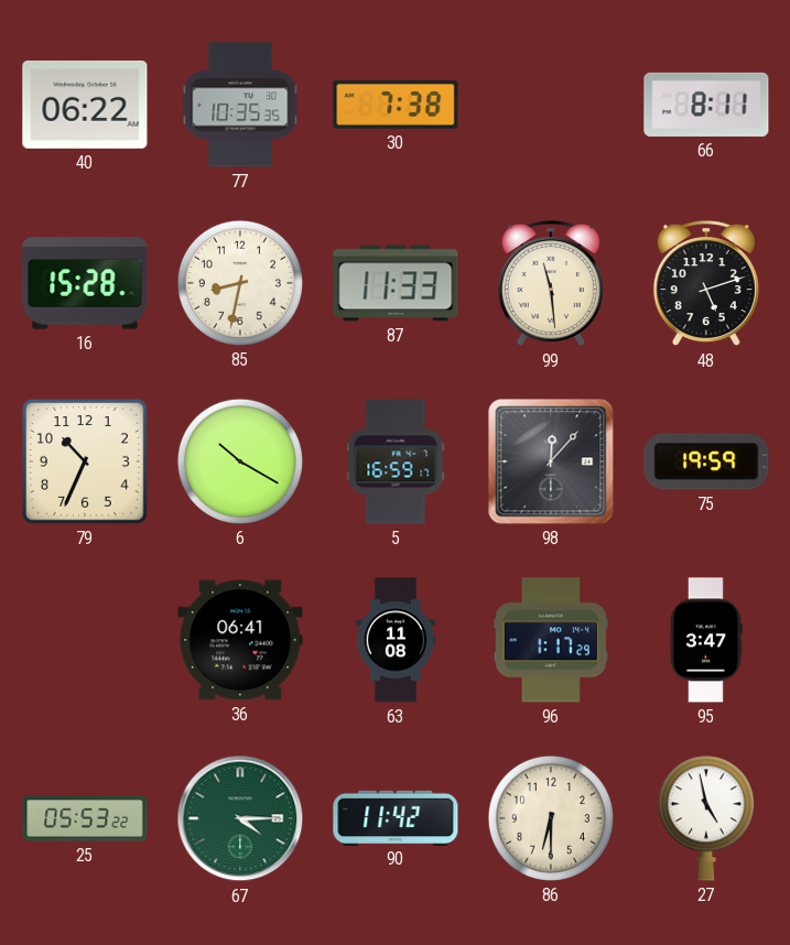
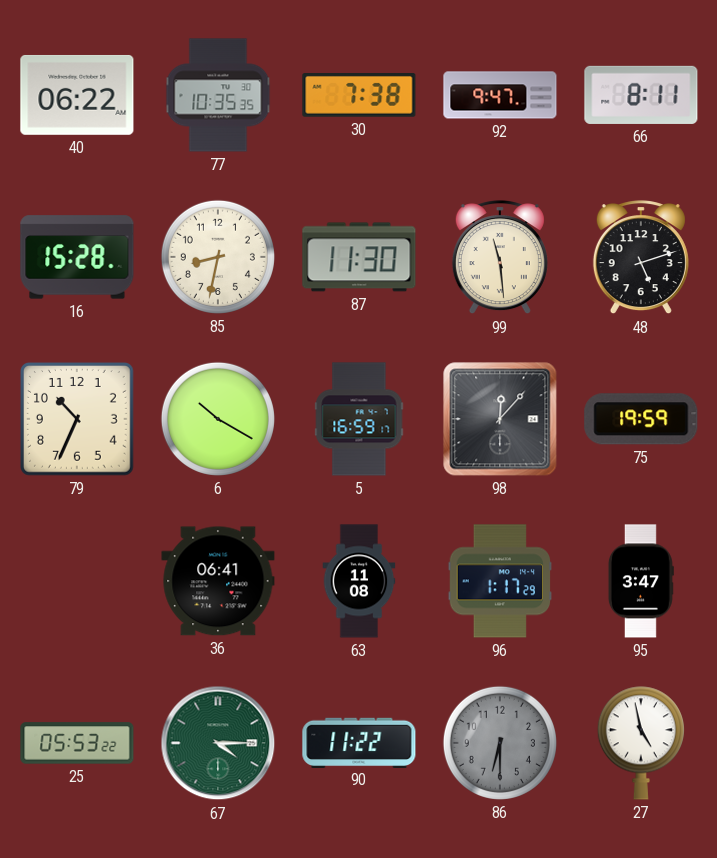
92: none -> 9:47 (500, 95)
87: 11:33 -> 11:30 (359, 257)
90: 11:42 -> 11:22 (359, 742)
86 dial: cream -> grey (500, 743)
